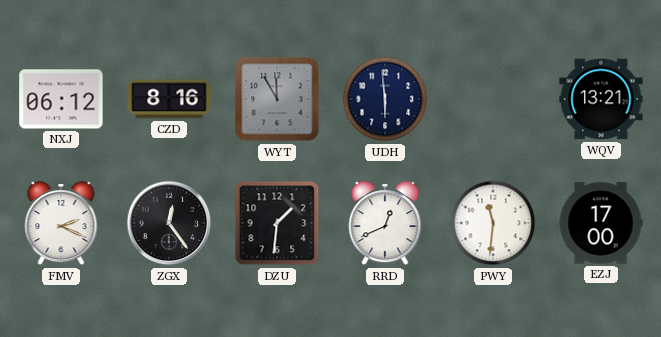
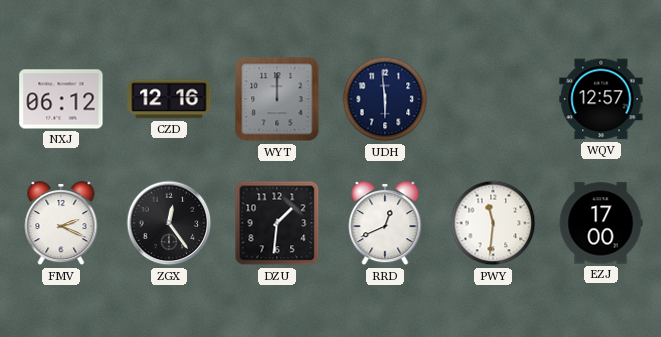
CZD: 8:16 -> 12:16 (169, 99)
WYT: 11:55 -> 12:00 (277, 99)
WQV: 13:21 -> 12:57 (601, 99)
